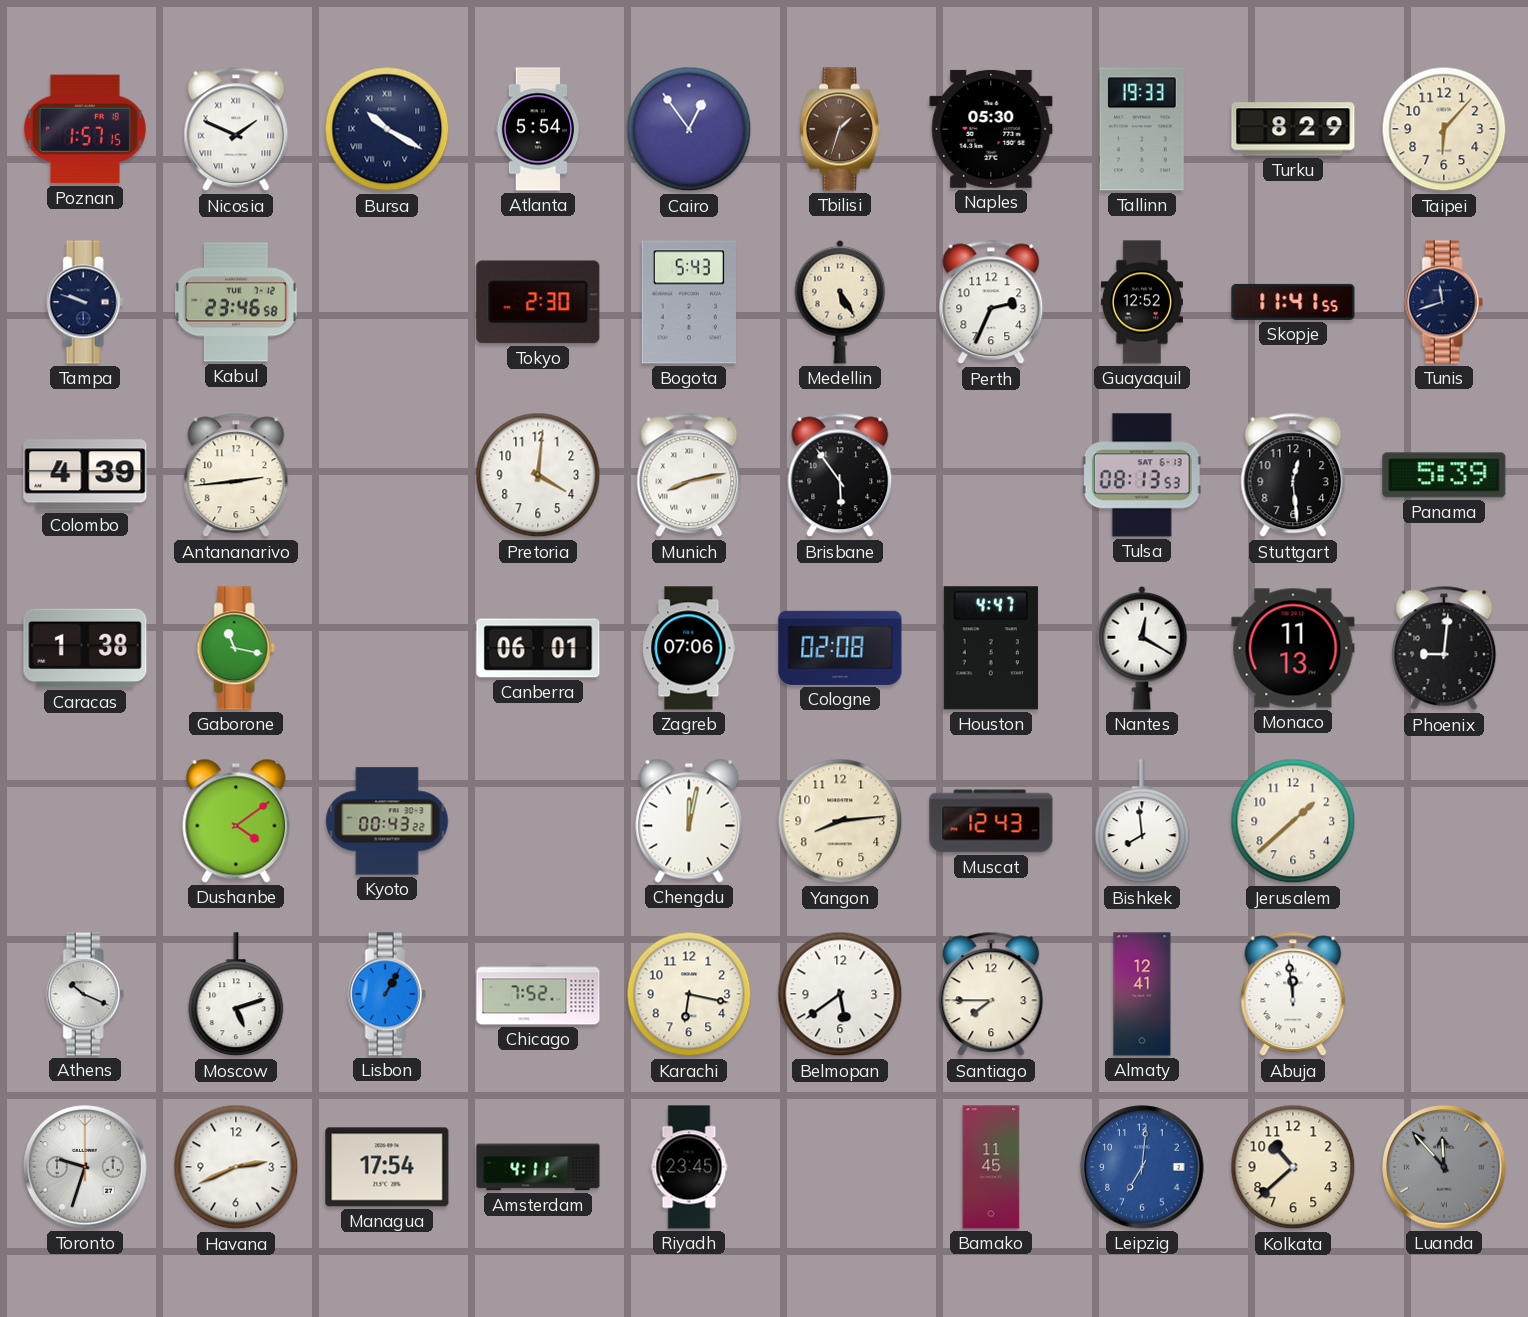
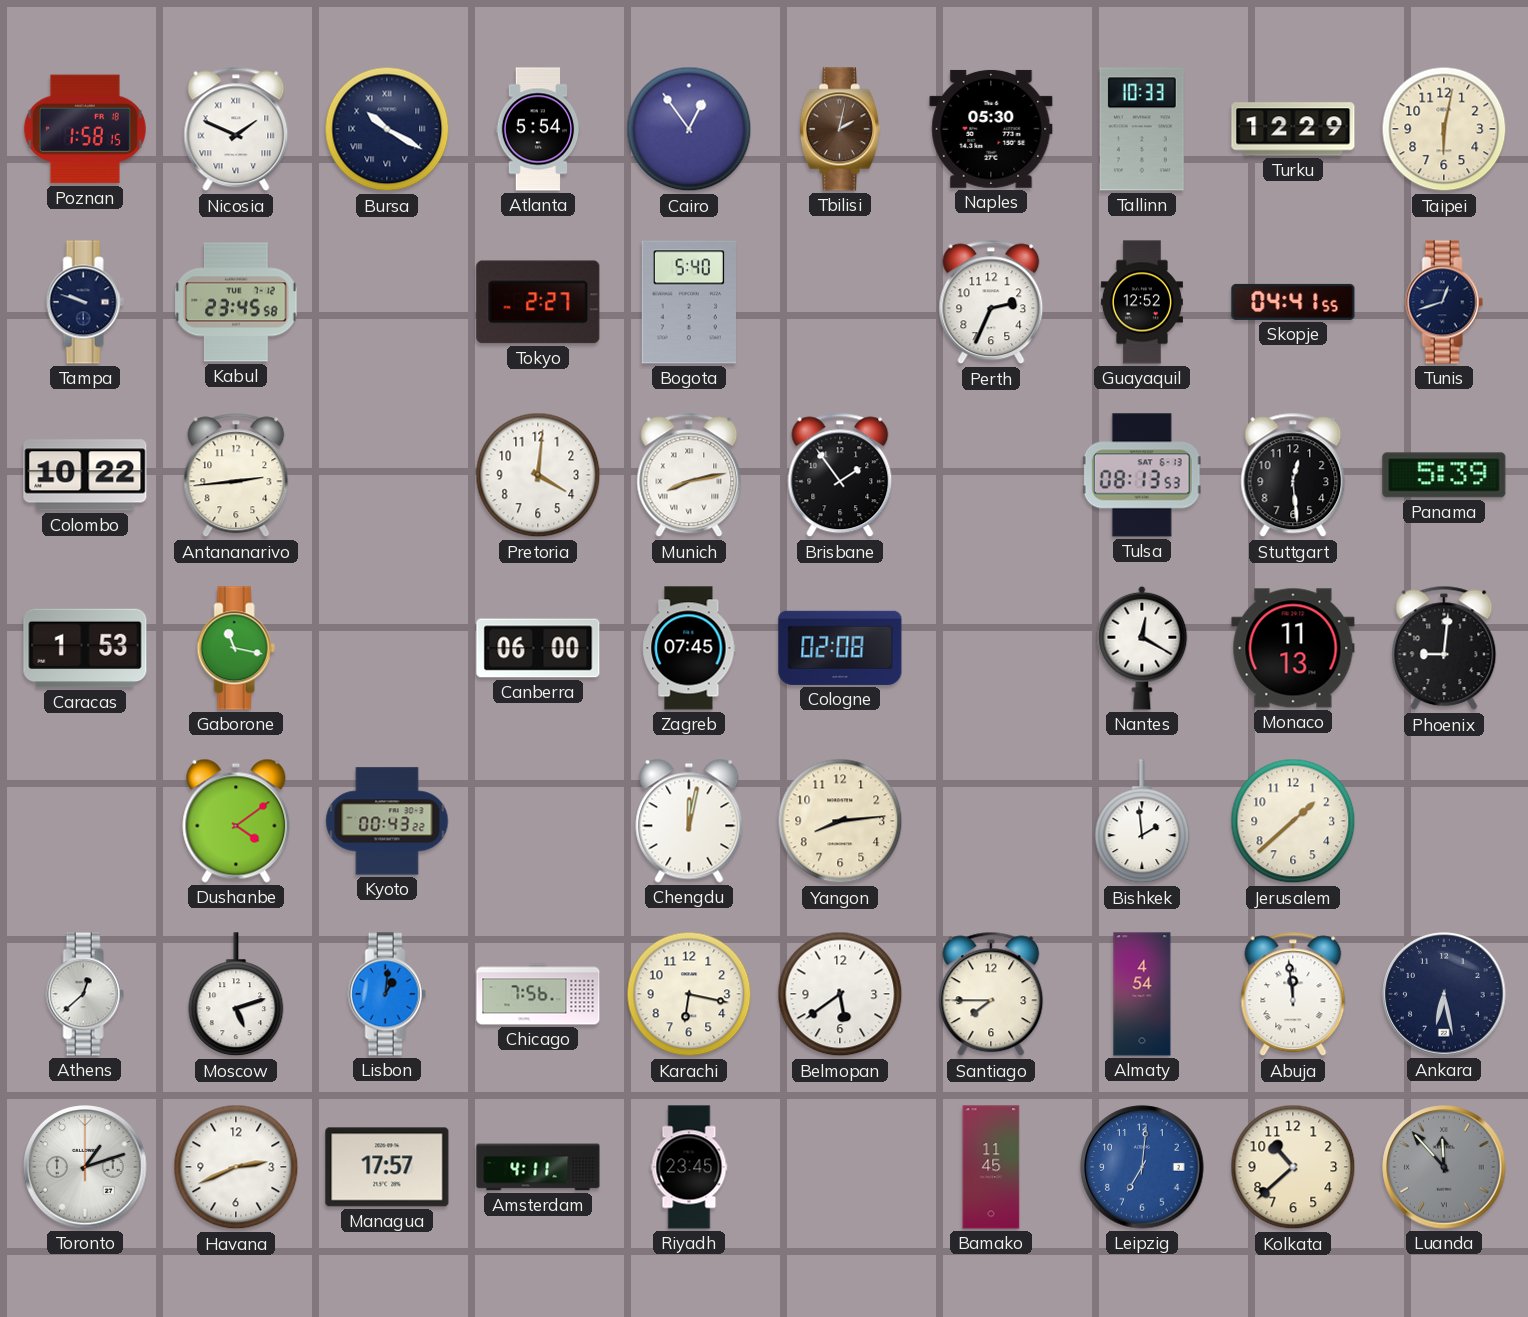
Poznan: 1:57 -> 1:58 (85, 129)
Tbilisi: 1:33 -> 2:02 (840, 129)
Tallinn: 19:33 -> 10:33 (1142, 129)
Turku: 8:29 -> 12:29 (1293, 129)
Taipei: 6:07 -> 6:02 (1444, 129)
Kabul: 23:46 -> 23:45 (236, 302)
Tokyo: 2:30 -> 2:27 (538, 302)
Bogota: 5:43 -> 5:40 (688, 302)
Medellin: 5:25 -> none (840, 302)
Skopje: 11:41 -> 04:41 (1293, 302)
Tunis: 11:42 -> 12:42 (1444, 302)
Colombo: 4:39 -> 10:22 (85, 475)
Brisbane: 5:54 -> 1:54 (840, 475)
Caracas: 1:38 -> 1:53 (85, 648)
Canberra: 06:01 -> 06:00 (538, 648)
Zagreb: 07:06 -> 07:45 (689, 648)
Houston: 4:47 -> none (991, 648)
Muscat: 12:43 -> none (991, 821)
Bishkek: 7:59 -> 1:59 (1142, 822)
Athens: 10:19 -> 12:38 (85, 994)
Lisbon: 1:05 -> 1:01 (387, 994)
Chicago: 7:52 -> 7:56 (538, 994)
Almaty: 12:41 -> 4:54 (1142, 994)
Ankara: none -> 6:28 (1444, 994)
Toronto: 9:33 -> 1:12 (85, 1167)
Managua: 17:54 -> 17:57 (387, 1167)
